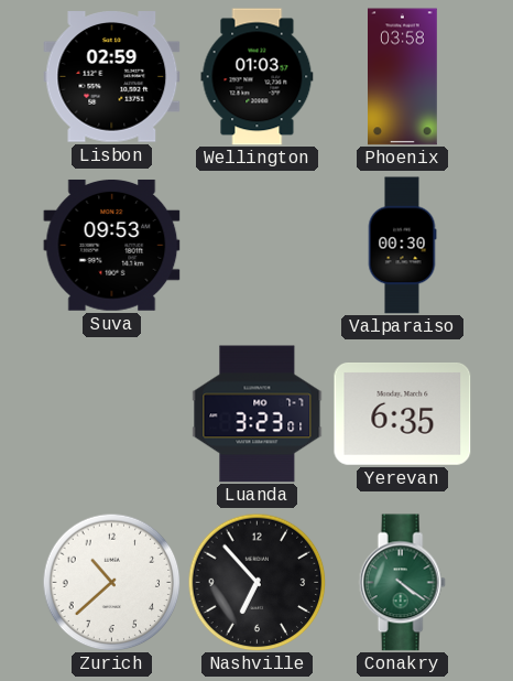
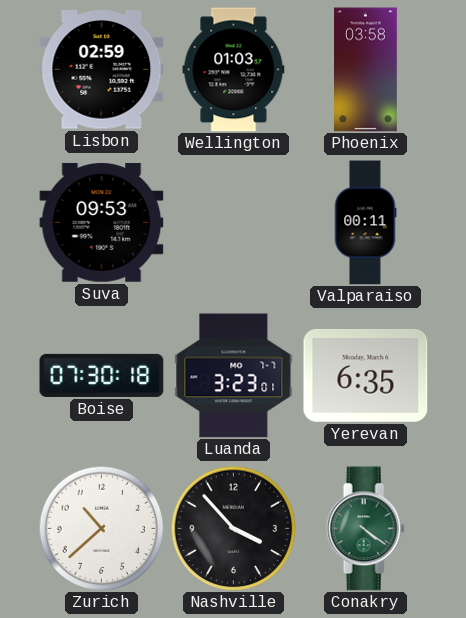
Valparaiso: 00:30 -> 00:11 (365, 223)
Boise: none -> 07:30 (102, 375)
Nashville: 6:53 -> 3:53 (233, 528)
